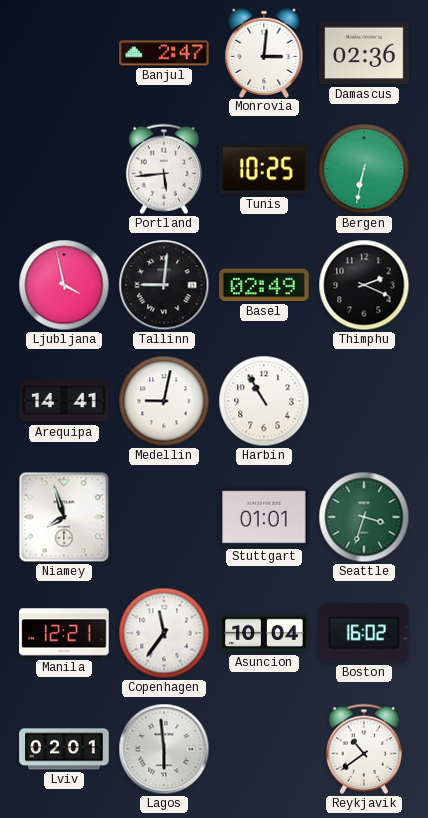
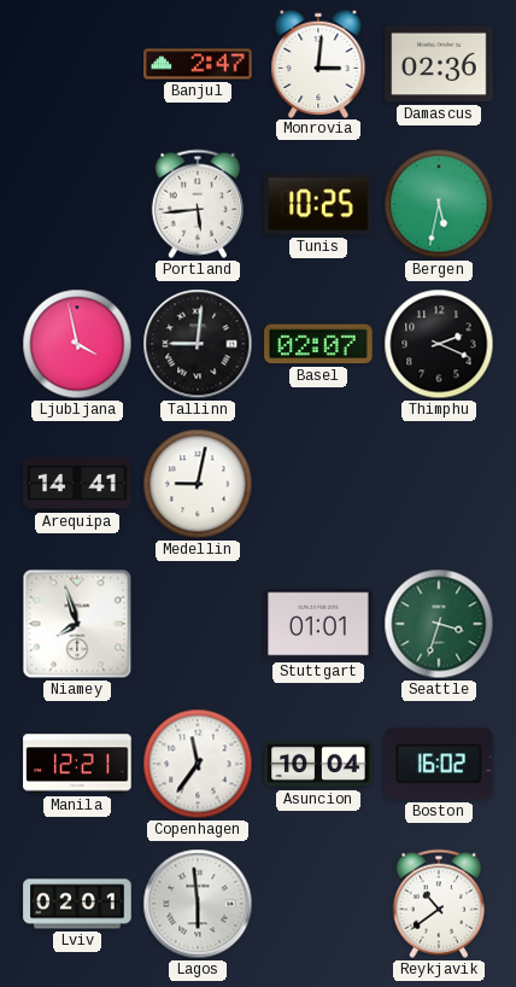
Bergen: 6:32 -> 5:32 (439, 204)
Basel: 02:49 -> 02:07 (318, 344)
Harbin: 10:55 -> none (264, 401)
